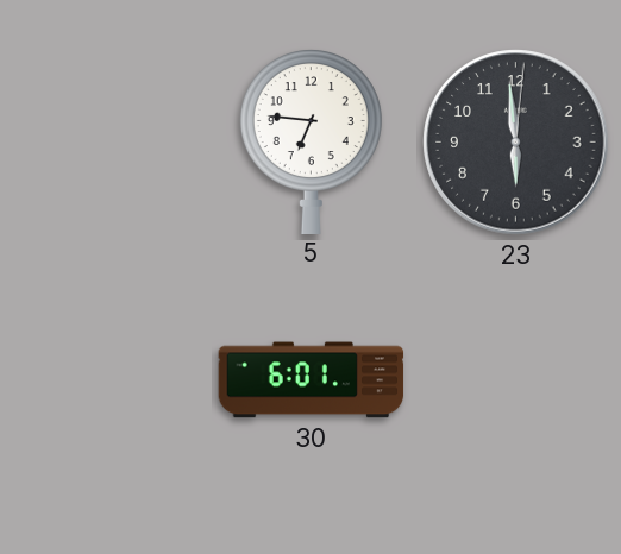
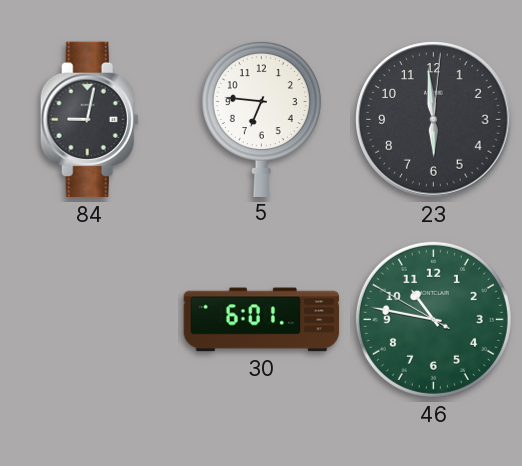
84: none -> 9:02 (89, 120)
46: none -> 10:46 (433, 319)
